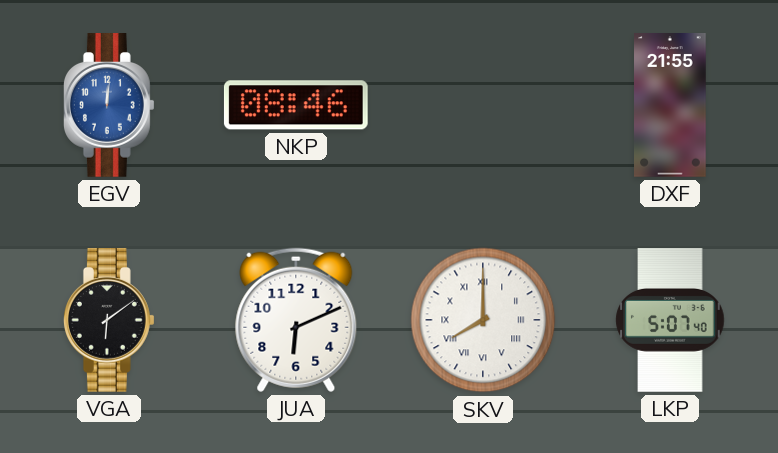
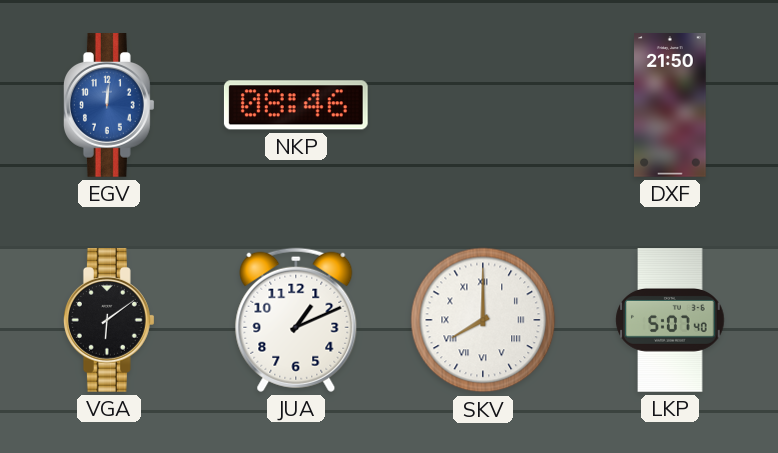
DXF: 21:55 -> 21:50 (671, 106)
JUA: 6:11 -> 1:11 (296, 320)
